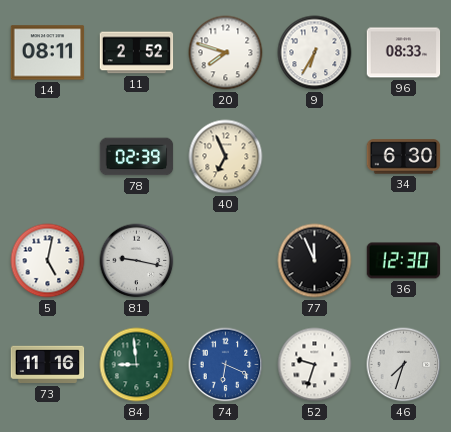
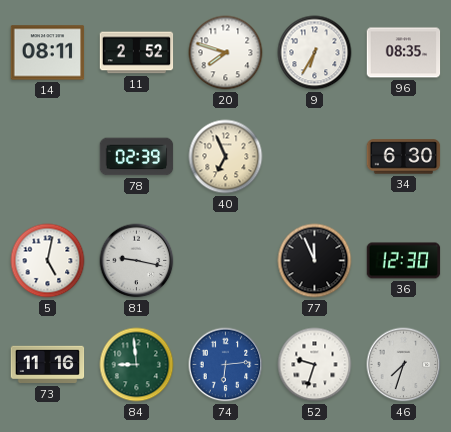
96: 08:33 -> 08:35 (404, 53)
74: 6:19 -> 6:14 (226, 365)
